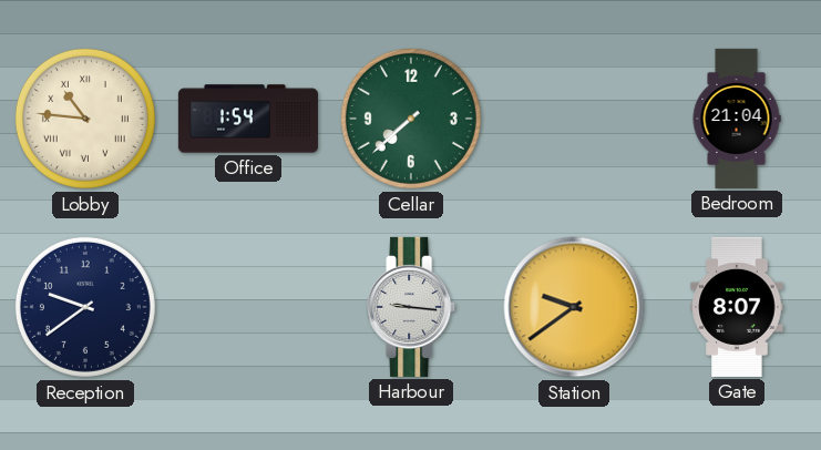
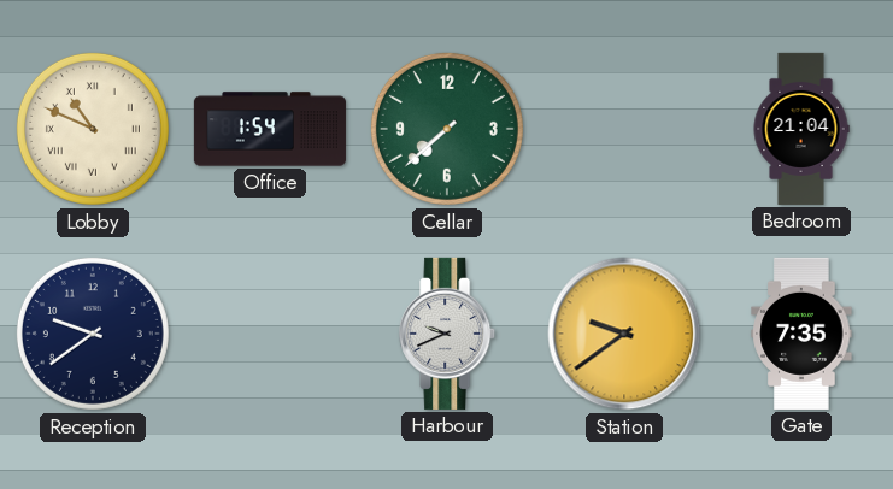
Lobby: 10:46 -> 10:49 (93, 129)
Harbour: 9:16 -> 9:41 (448, 334)
Gate: 8:07 -> 7:35 (801, 334)
